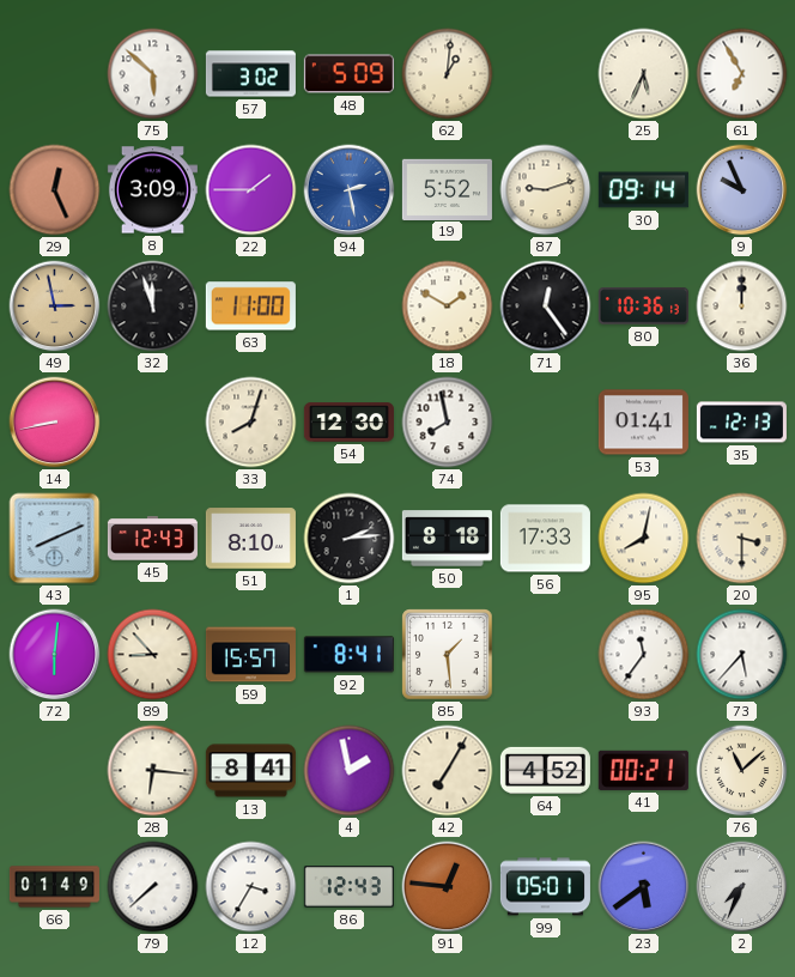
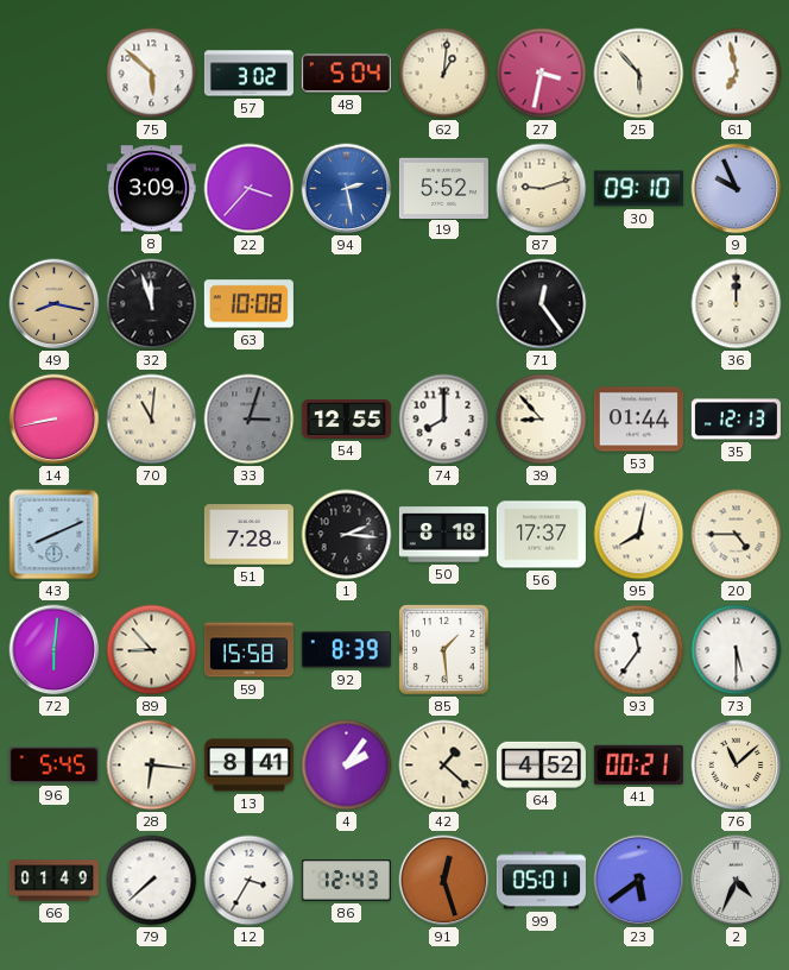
48: 5:09 -> 5:04 (346, 74)
27: none -> 3:32 (542, 74)
25: 5:34 -> 5:53 (639, 74)
61: 6:55 -> 6:58 (737, 74)
29: 12:26 -> none (55, 190)
22: 1:45 -> 3:37 (250, 189)
30: 09:14 -> 09:10 (638, 189)
49: 2:58 -> 8:17 (55, 304)
63: 11:00 -> 10:08 (248, 304)
18: 1:50 -> none (448, 307)
80: 10:36 -> none (643, 307)
70: none -> 11:01 (152, 420)
33: 8:03 -> 3:03 (250, 420)
33 dial: cream -> grey (250, 420)
54: 12:30 -> 12:55 (346, 420)
74: 7:58 -> 8:00 (444, 420)
39: none -> 8:53 (542, 420)
53: 01:41 -> 01:44 (638, 420)
45: 12:43 -> none (152, 539)
51: 8:10 -> 7:28 (248, 535)
1: 2:14 -> 2:16 (347, 535)
56: 17:33 -> 17:37 (541, 535)
20: 3:30 -> 4:45 (737, 535)
59: 15:57 -> 15:58 (248, 650)
92: 8:41 -> 8:39 (346, 650)
73: 5:37 -> 5:30 (737, 650)
96: none -> 5:45 (53, 766)
4: 1:58 -> 2:06 (347, 766)
42: 7:05 -> 1:22 (444, 766)
91: 12:46 -> 12:27 (444, 881)
2: 7:34 -> 4:34 (737, 881)
